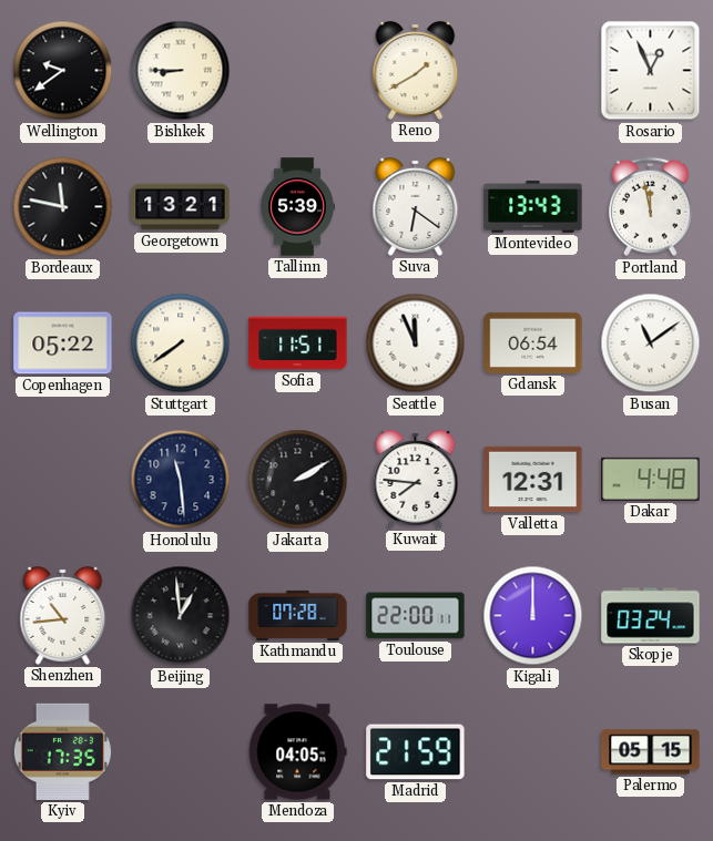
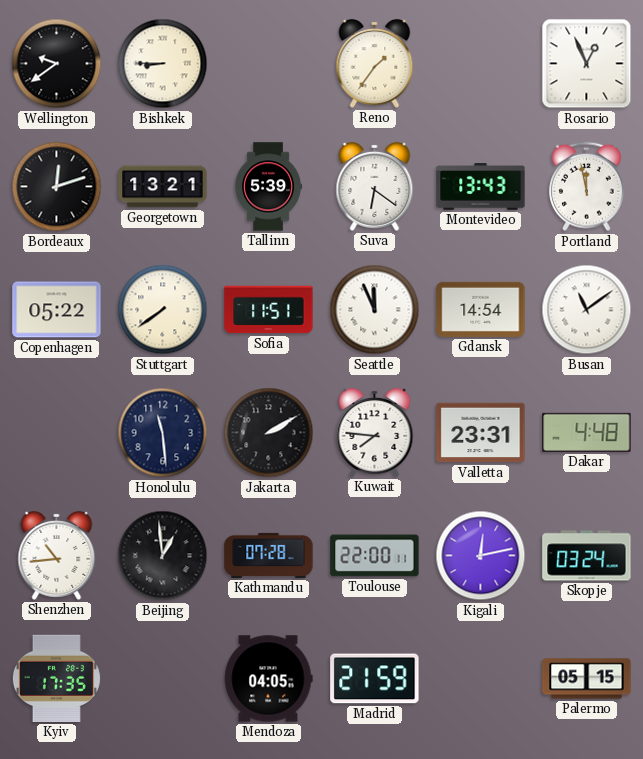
Reno: 1:40 -> 1:36 (375, 63)
Bordeaux: 11:47 -> 12:12 (57, 187)
Gdansk: 06:54 -> 14:54 (481, 309)
Valletta: 12:31 -> 23:31 (481, 433)
Kigali: 12:00 -> 12:13 (481, 556)
